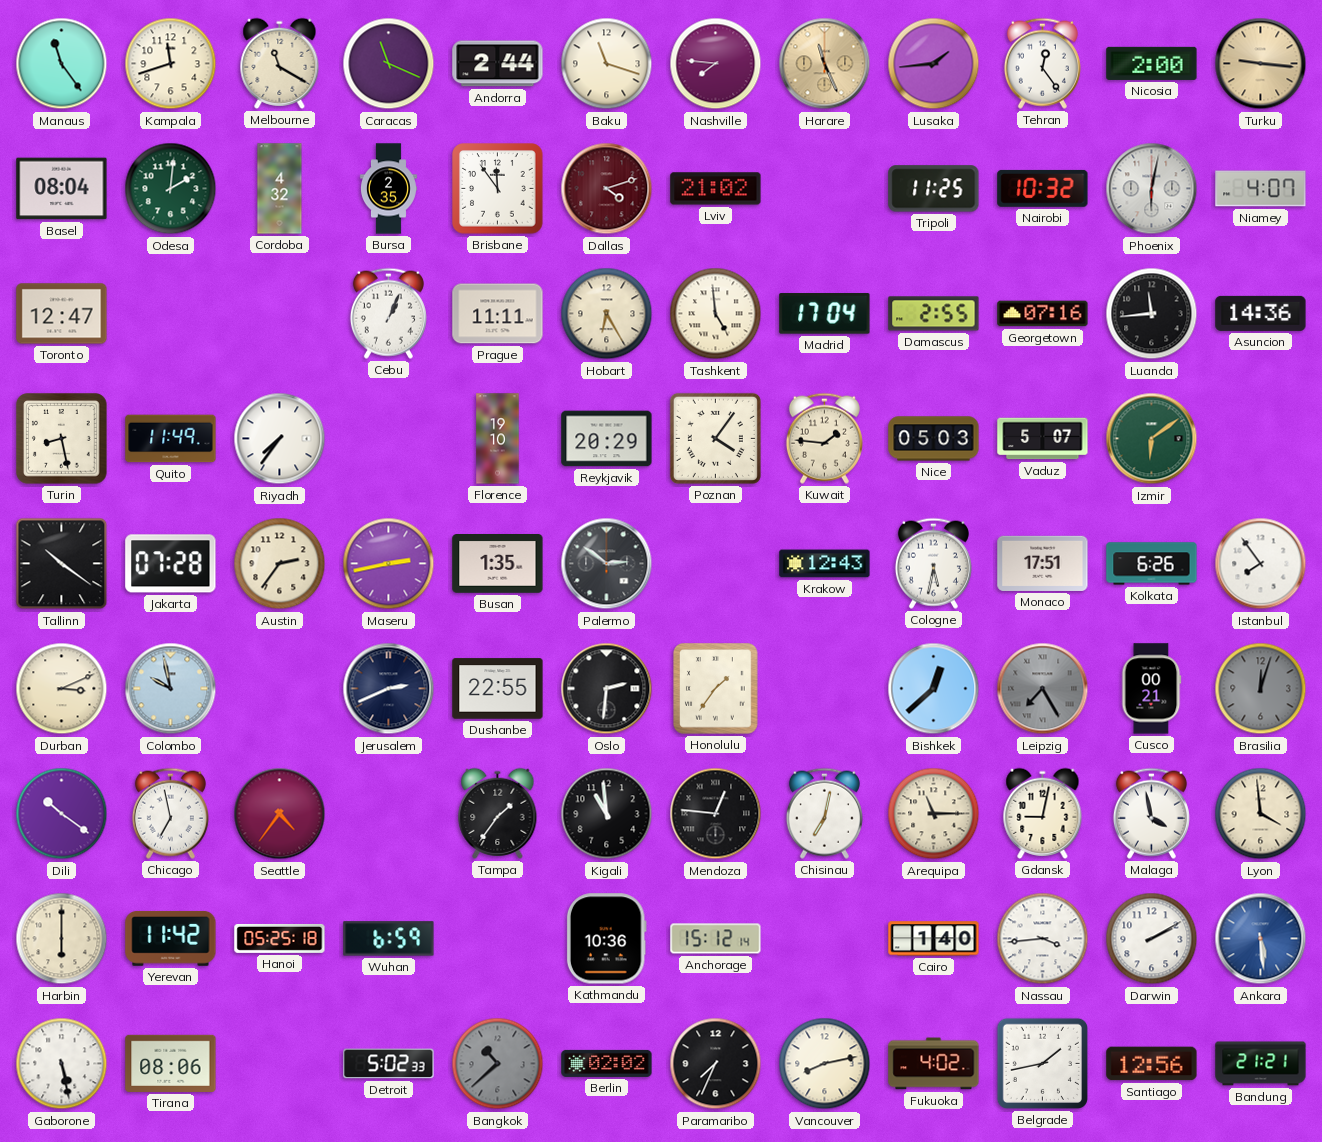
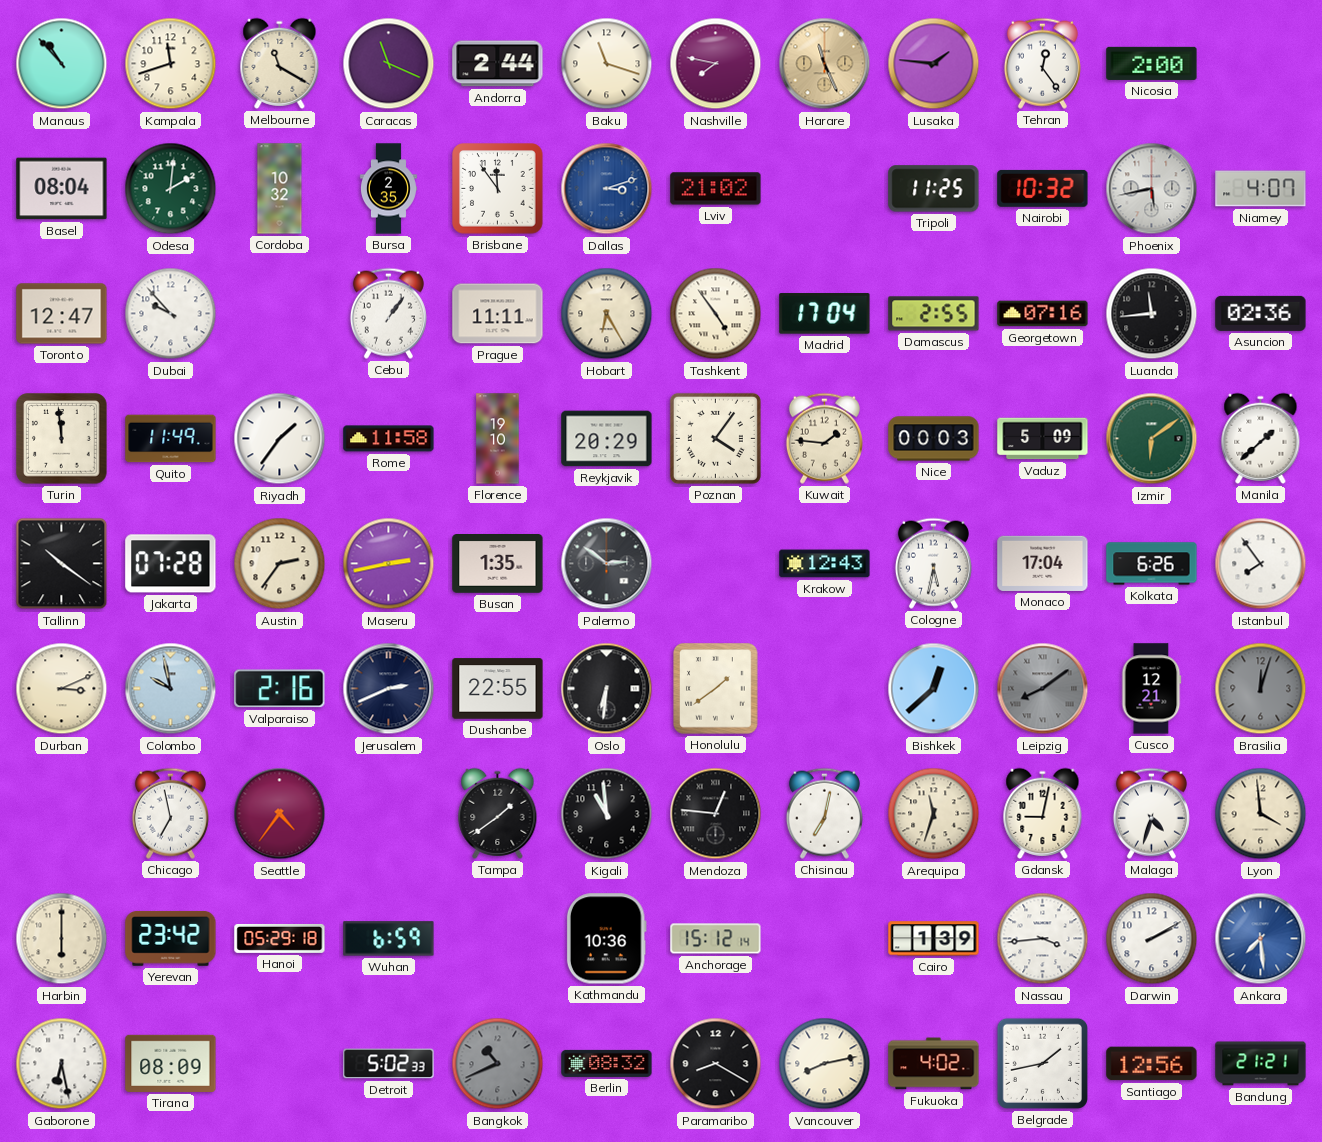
Manaus: 11:24 -> 10:53 (62, 64)
Nashville: 7:46 -> 7:47 (716, 64)
Lusaka: 1:44 -> 1:46 (934, 64)
Turku: 9:16 -> none (1261, 64)
Cordoba: 4:32 -> 10:32 (280, 189)
Dallas: 4:12 -> 3:12 (607, 189)
Dallas dial: burgundy -> blue (607, 189)
Phoenix: 6:02 -> 5:43 (1152, 189)
Dubai: none -> 9:53 (171, 314)
Cebu: 1:04 -> 1:06 (388, 313)
Tashkent: 4:59 -> 4:54 (716, 314)
Asuncion: 14:36 -> 02:36 (1261, 313)
Turin: 8:28 -> 11:59 (62, 439)
Riyadh: 7:36 -> 1:36 (280, 439)
Rome: none -> 11:58 (389, 439)
Nice: 05:03 -> 00:03 (934, 439)
Vaduz: 5:07 -> 5:09 (1043, 439)
Manila: none -> 1:38 (1261, 438)
Monaco: 17:51 -> 17:04 (1043, 563)
Valparaiso: none -> 2:16 (280, 689)
Oslo: 2:31 -> 6:31 (607, 689)
Honolulu: 1:36 -> 1:39 (716, 689)
Leipzig: 7:25 -> 8:09 (1043, 689)
Cusco: 00:21 -> 12:21 (1152, 689)
Dili: 10:21 -> none (62, 814)
Tampa: 1:36 -> 1:39 (498, 813)
Arequipa: 11:15 -> 11:33 (934, 814)
Malaga: 3:58 -> 4:33 (1151, 813)
Yerevan: 11:42 -> 23:42 (171, 939)
Hanoi: 05:25 -> 05:29 (280, 938)
Cairo: 1:40 -> 1:39 (934, 939)
Ankara: 5:29 -> 7:29 (1261, 939)
Gaborone: 5:28 -> 6:28 (62, 1064)
Tirana: 08:06 -> 08:09 (171, 1063)
Bangkok: 10:38 -> 10:41 (498, 1064)
Berlin: 02:02 -> 08:32 (607, 1063)
Paramaribo: 7:34 -> 8:20 (716, 1064)
